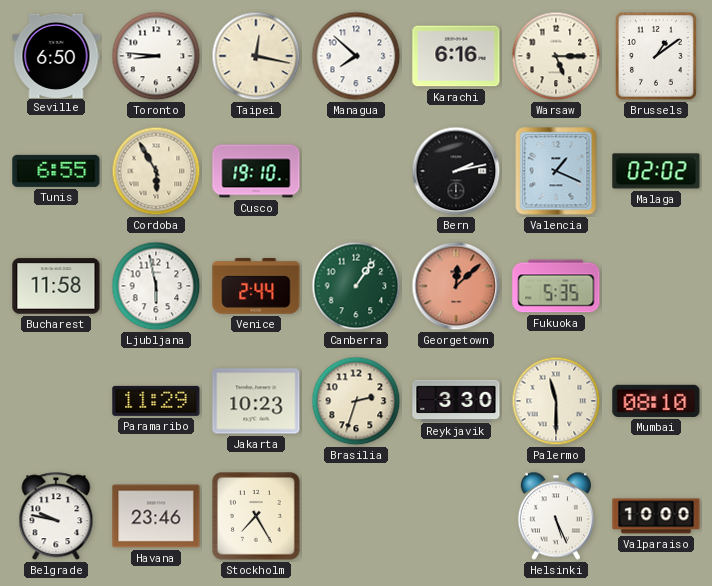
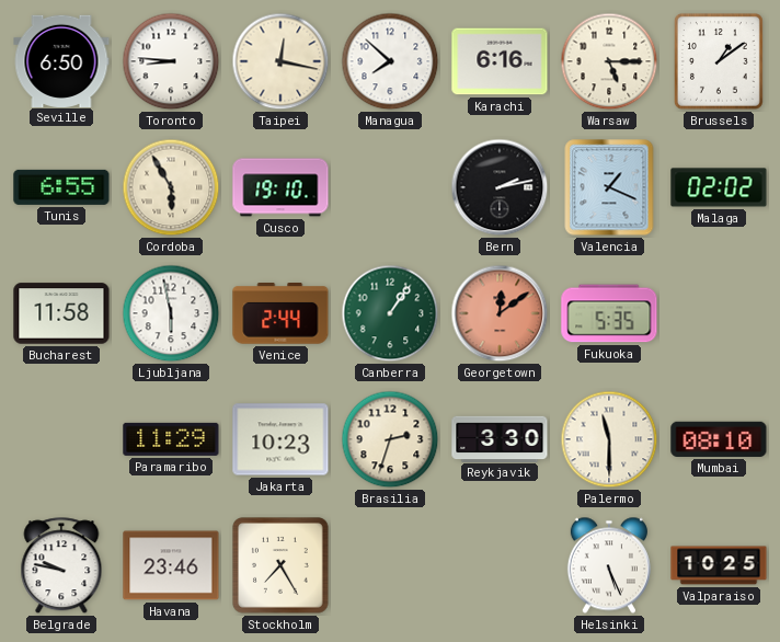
Georgetown: 12:08 -> 12:09 (500, 313)
Valparaiso: 10:00 -> 10:25 (719, 565)
